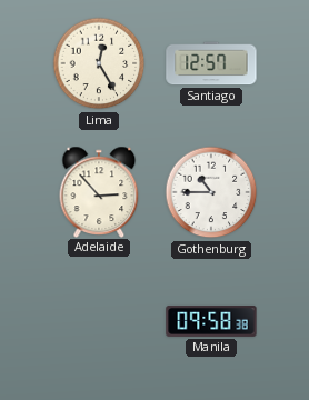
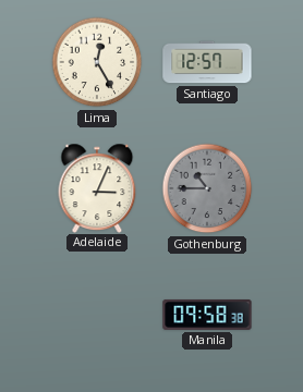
Adelaide: 2:53 -> 3:04 (97, 187)
Gothenburg dial: white -> grey (207, 188)
